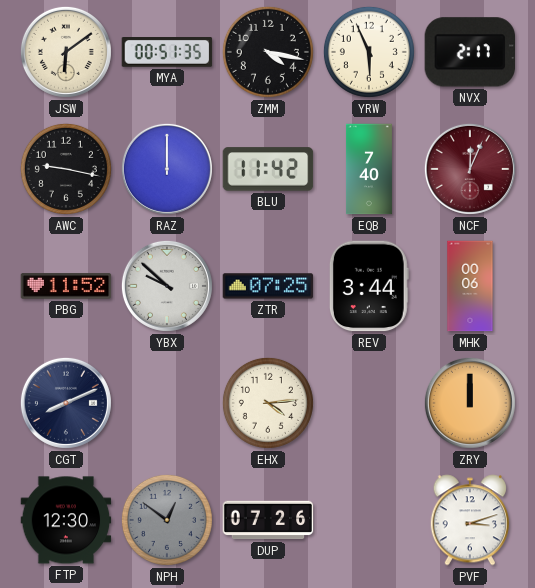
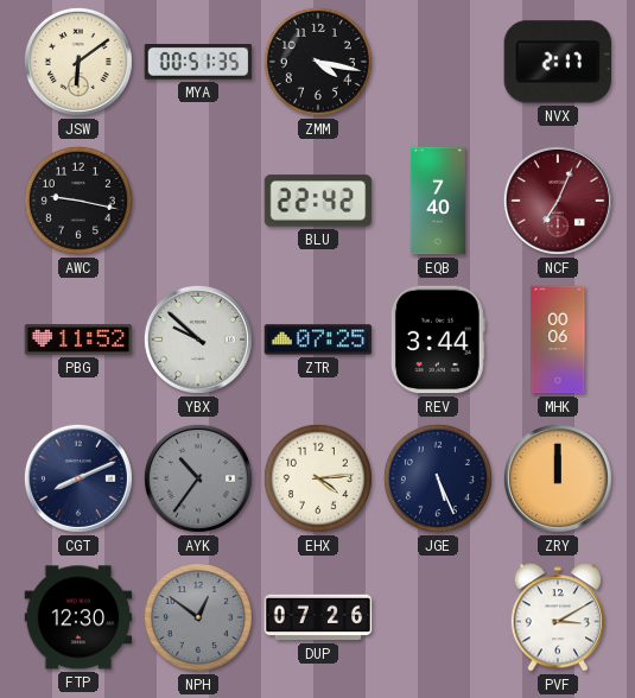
YRW: 5:56 -> none (369, 52)
RAZ: 12:00 -> none (167, 169)
BLU: 11:42 -> 22:42 (318, 201)
NCF: 12:04 -> 7:04 (558, 201)
AYK: none -> 10:36 (198, 478)
JGE: none -> 5:26 (438, 478)
PVF: 3:12 -> 3:10 (558, 617)
